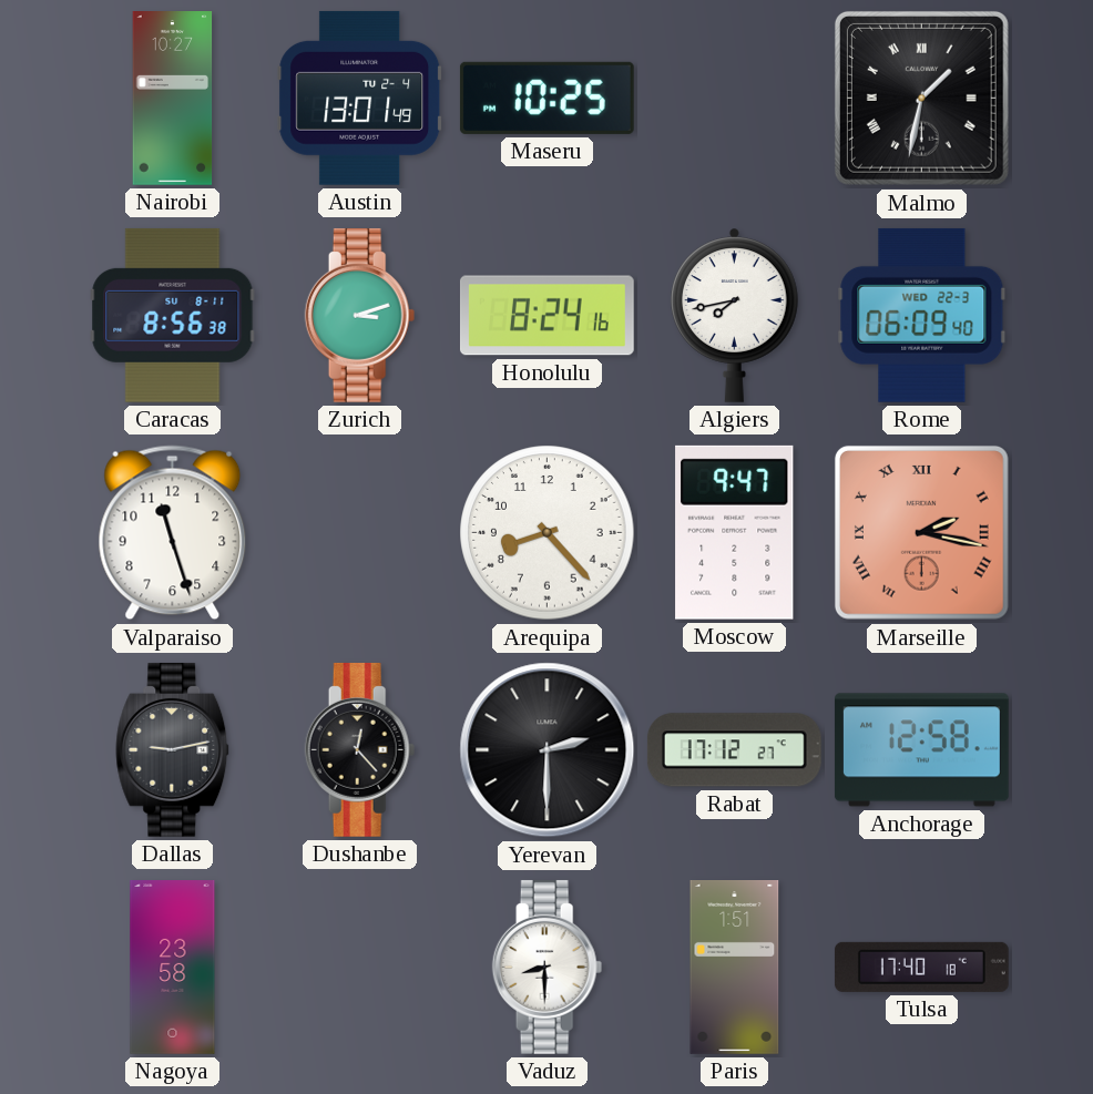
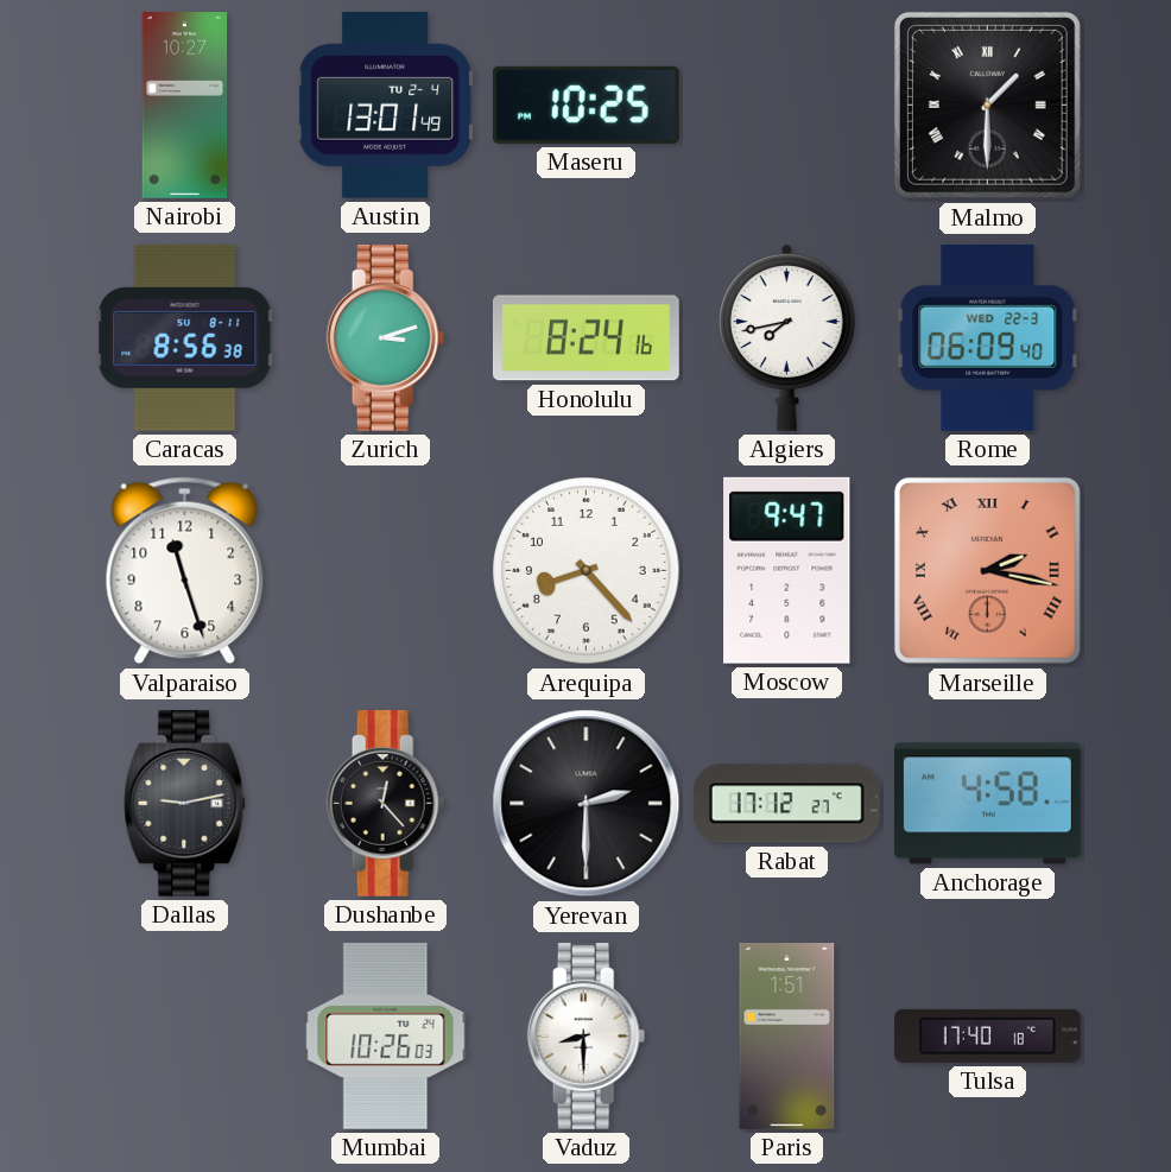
Malmo: 1:32 -> 1:30 (987, 104)
Anchorage: 12:58 -> 4:58 (987, 804)
Nagoya: 23:58 -> none (173, 968)
Mumbai: none -> 10:26 (386, 1035)
